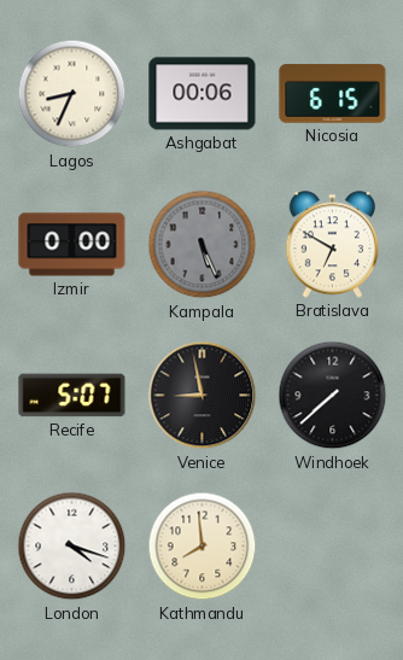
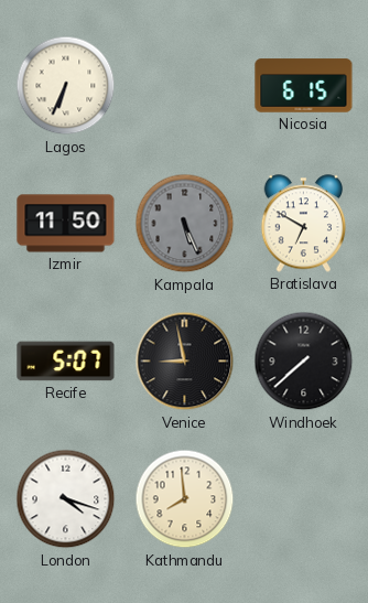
Lagos: 8:34 -> 6:34 (66, 86)
Ashgabat: 00:06 -> none (203, 94)
Izmir: 0:00 -> 11:50 (66, 224)
